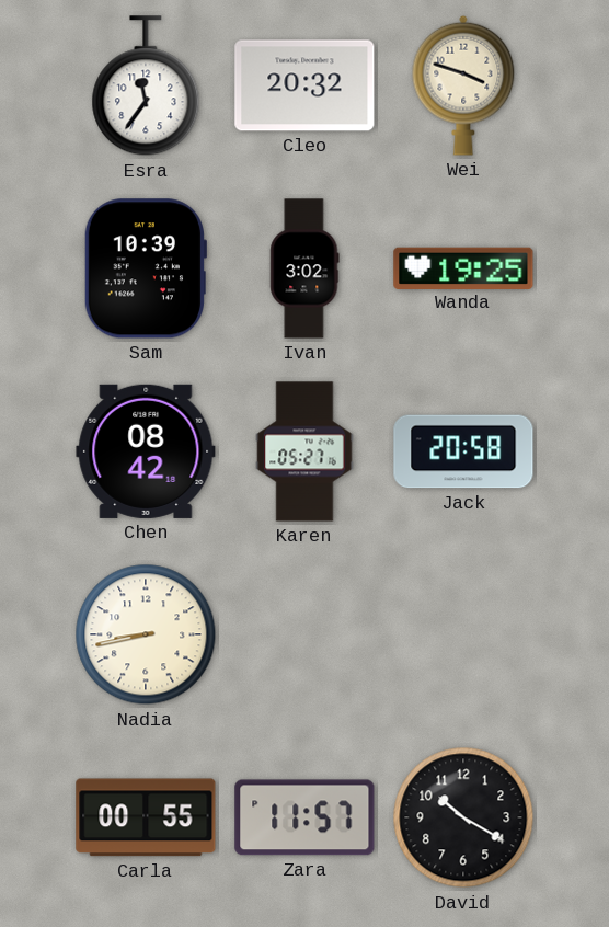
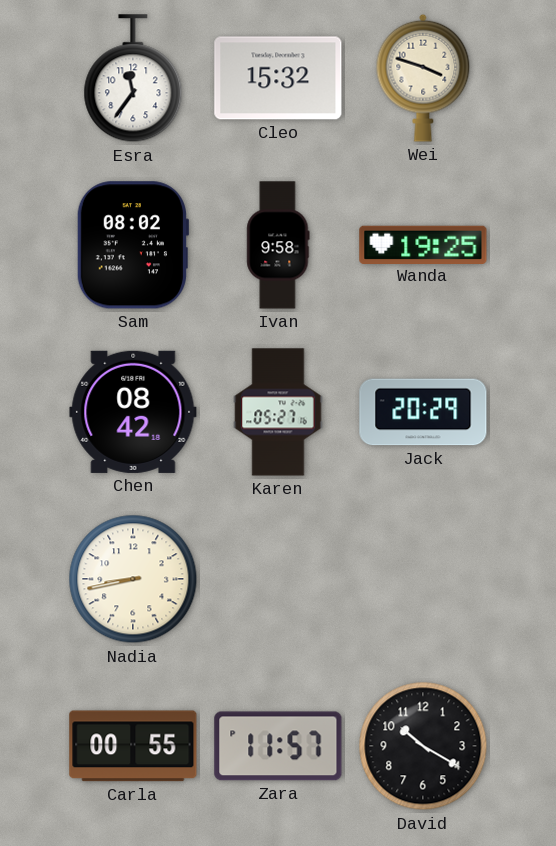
Cleo: 20:32 -> 15:32 (278, 78)
Sam: 10:39 -> 08:02 (132, 245)
Ivan: 3:02 -> 9:58 (278, 245)
Jack: 20:58 -> 20:29 (423, 412)
